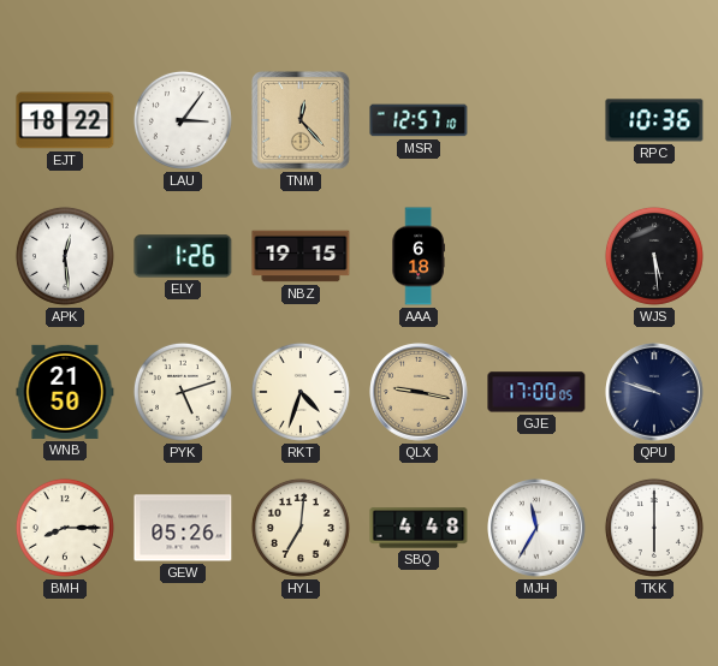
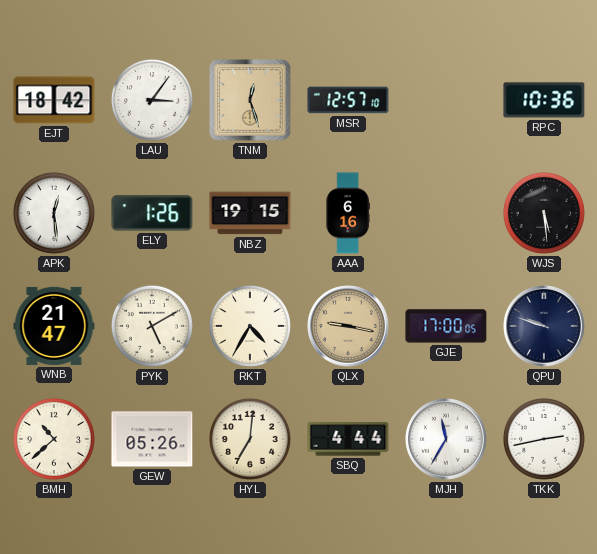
EJT: 18:22 -> 18:42 (54, 100)
TNM: 12:23 -> 12:27 (250, 100)
AAA: 6:18 -> 6:16 (348, 213)
WNB: 21:50 -> 21:47 (54, 326)
PYK: 5:12 -> 5:10 (152, 326)
RKT: 4:33 -> 4:35 (250, 326)
BMH: 8:15 -> 10:38 (54, 439)
SBQ: 4:48 -> 4:44 (348, 439)
TKK: 6:00 -> 2:43 (544, 439)
